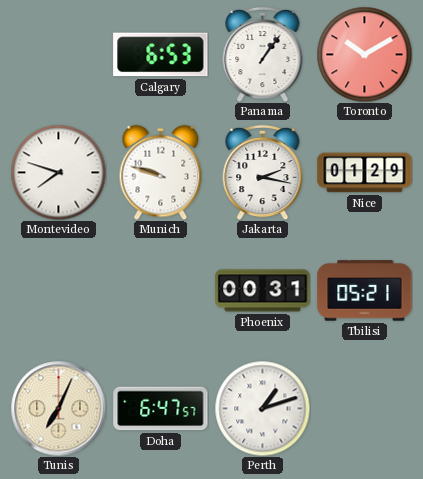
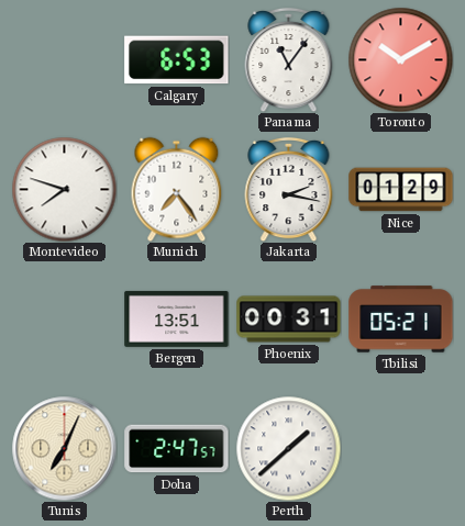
Panama: 1:06 -> 11:06 (289, 59)
Munich: 9:48 -> 7:24 (177, 189)
Bergen: none -> 13:51 (177, 318)
Doha: 6:47 -> 2:47 (177, 449)
Perth: 1:12 -> 1:38 (288, 448)
